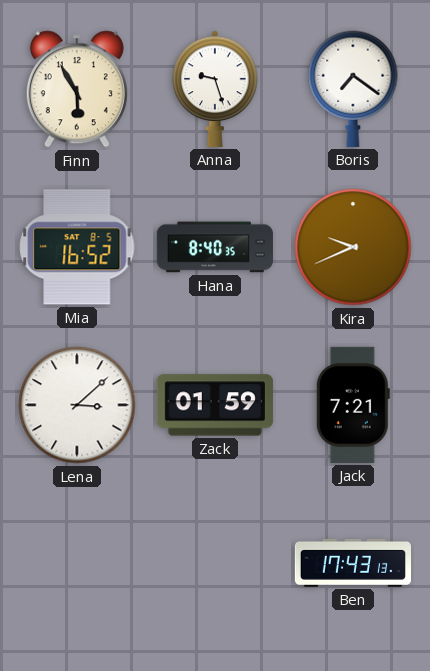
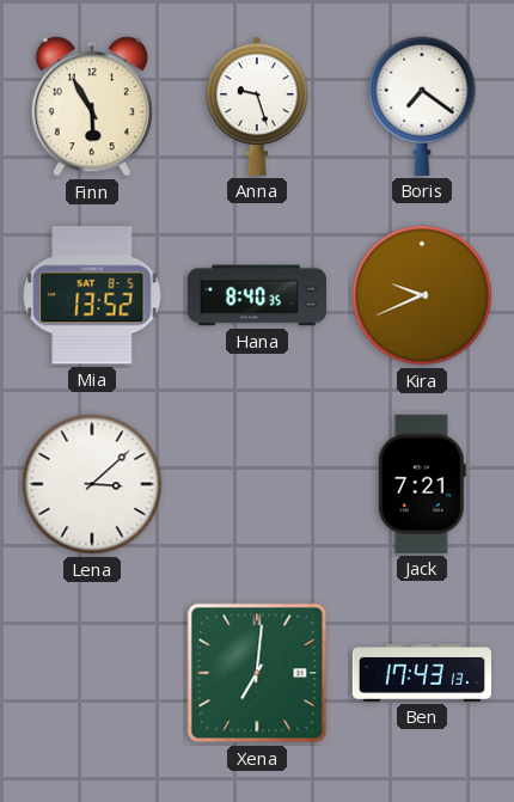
Mia: 16:52 -> 13:52 (92, 295)
Zack: 01:59 -> none (215, 405)
Xena: none -> 7:01 (257, 673)
